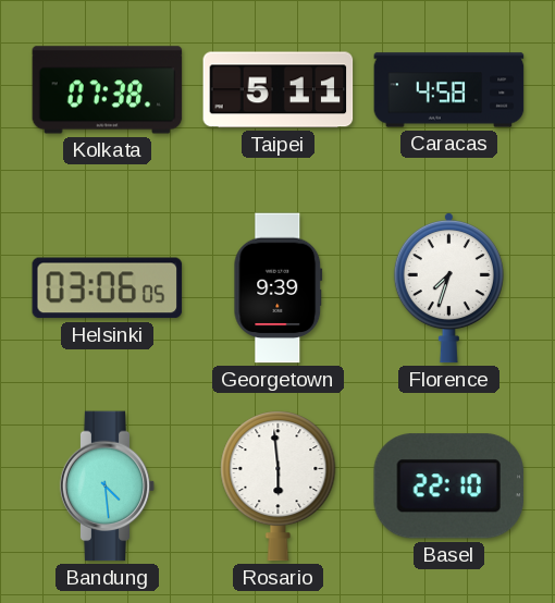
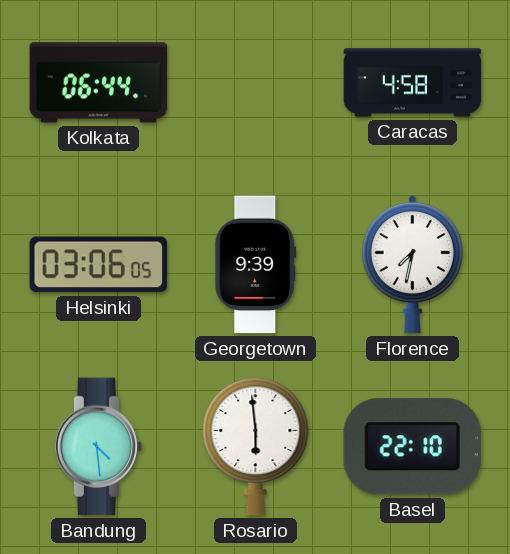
Kolkata: 07:38 -> 06:44 (99, 83)
Taipei: 5:11 -> none (279, 90)
Florence: 7:33 -> 7:32 (412, 265)
